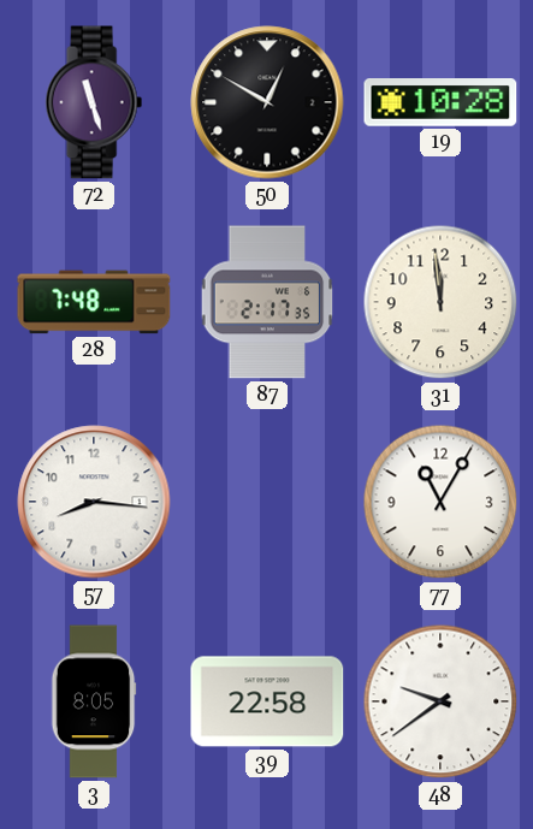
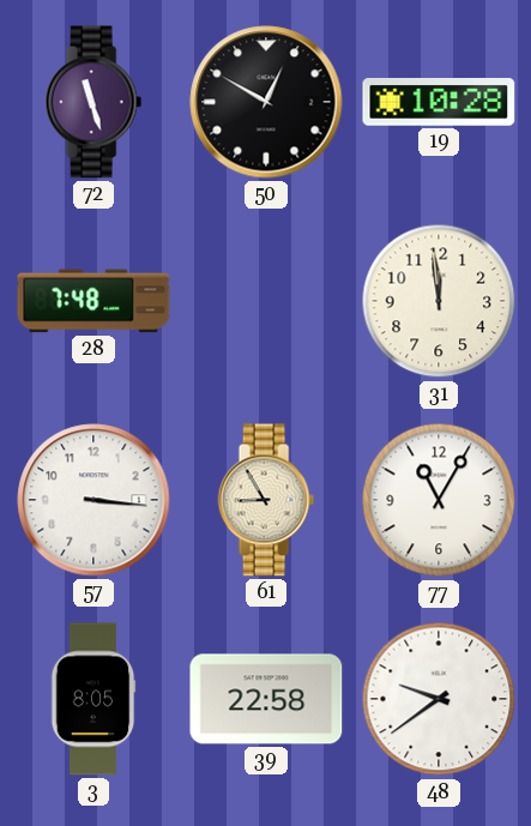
87: 2:17 -> none (267, 302)
57: 8:16 -> 3:16 (93, 500)
61: none -> 8:55 (266, 500)
